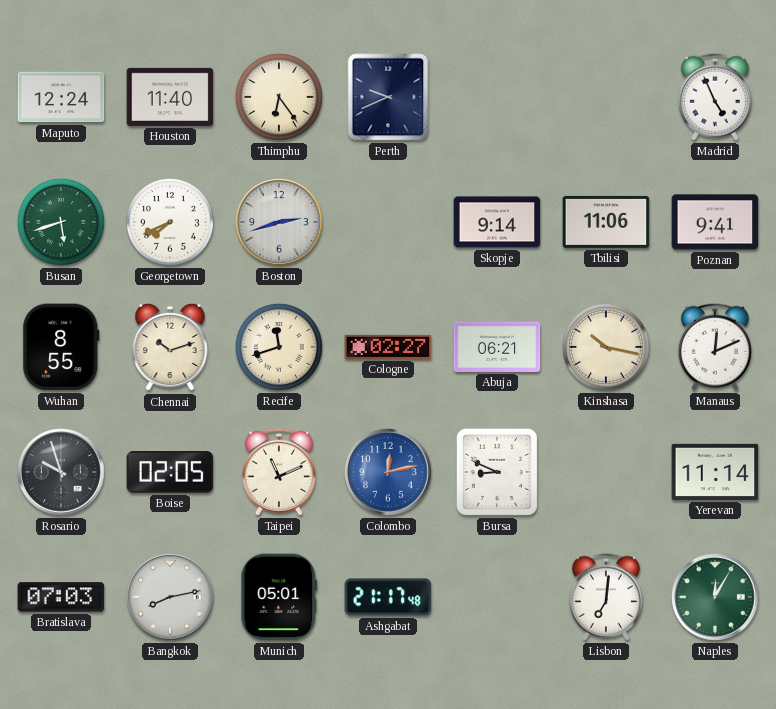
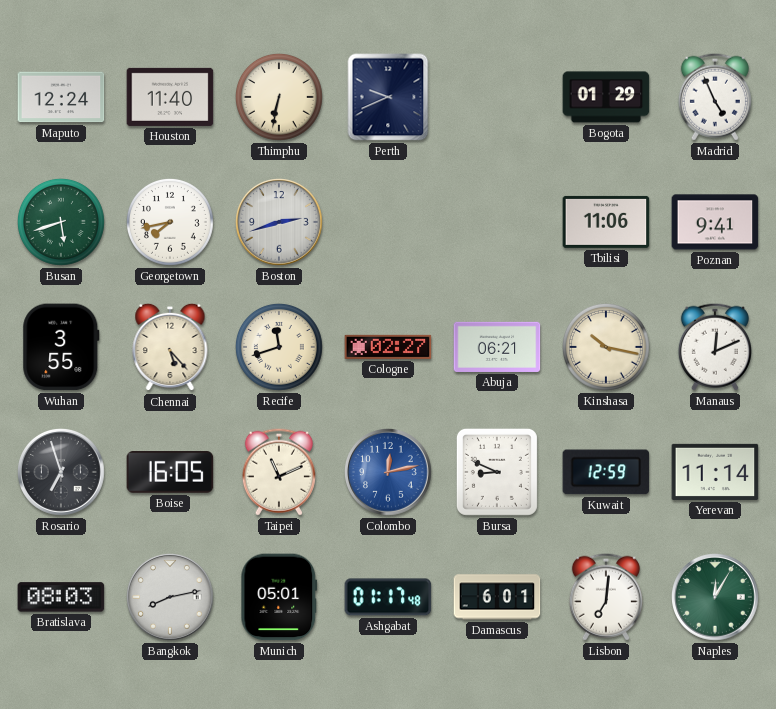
Thimphu: 6:24 -> 6:32 (280, 98)
Bogota: none -> 01:29 (606, 97)
Georgetown: 7:41 -> 7:43 (171, 223)
Skopje: 9:14 -> none (497, 222)
Wuhan: 8:55 -> 3:55 (61, 347)
Chennai: 10:12 -> 5:23 (170, 347)
Rosario: 9:57 -> 6:57 (62, 473)
Boise: 02:05 -> 16:05 (170, 472)
Kuwait: none -> 12:59 (606, 472)
Bratislava: 07:03 -> 08:03 (61, 597)
Ashgabat: 21:17 -> 01:17 (388, 597)
Damascus: none -> 6:01 (497, 597)
